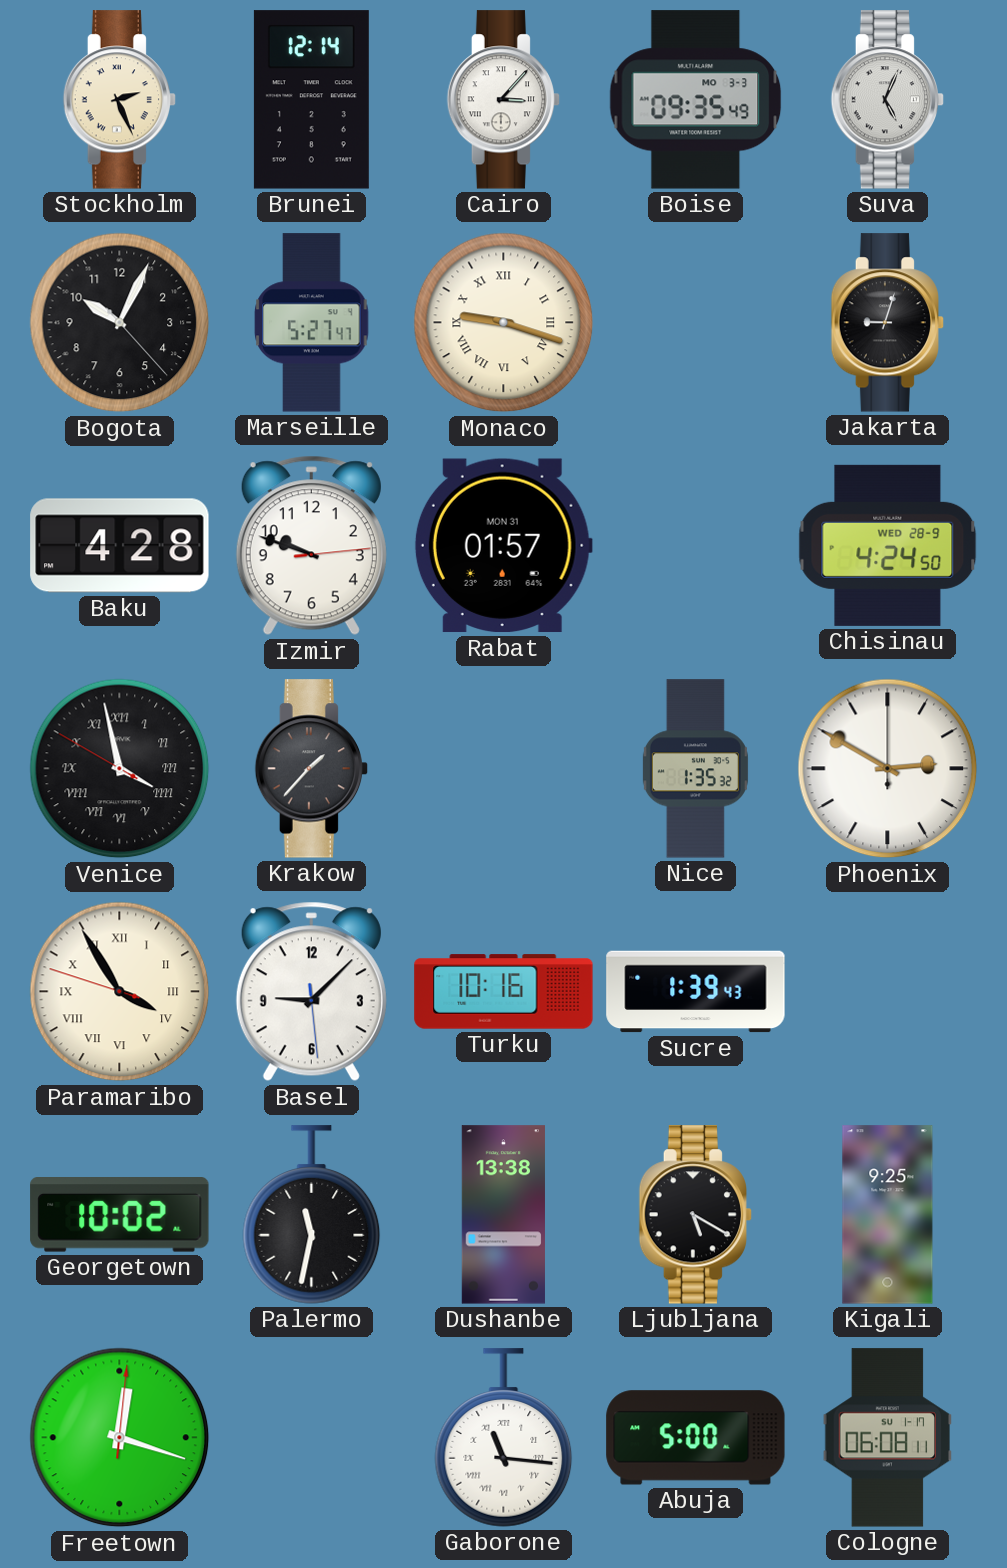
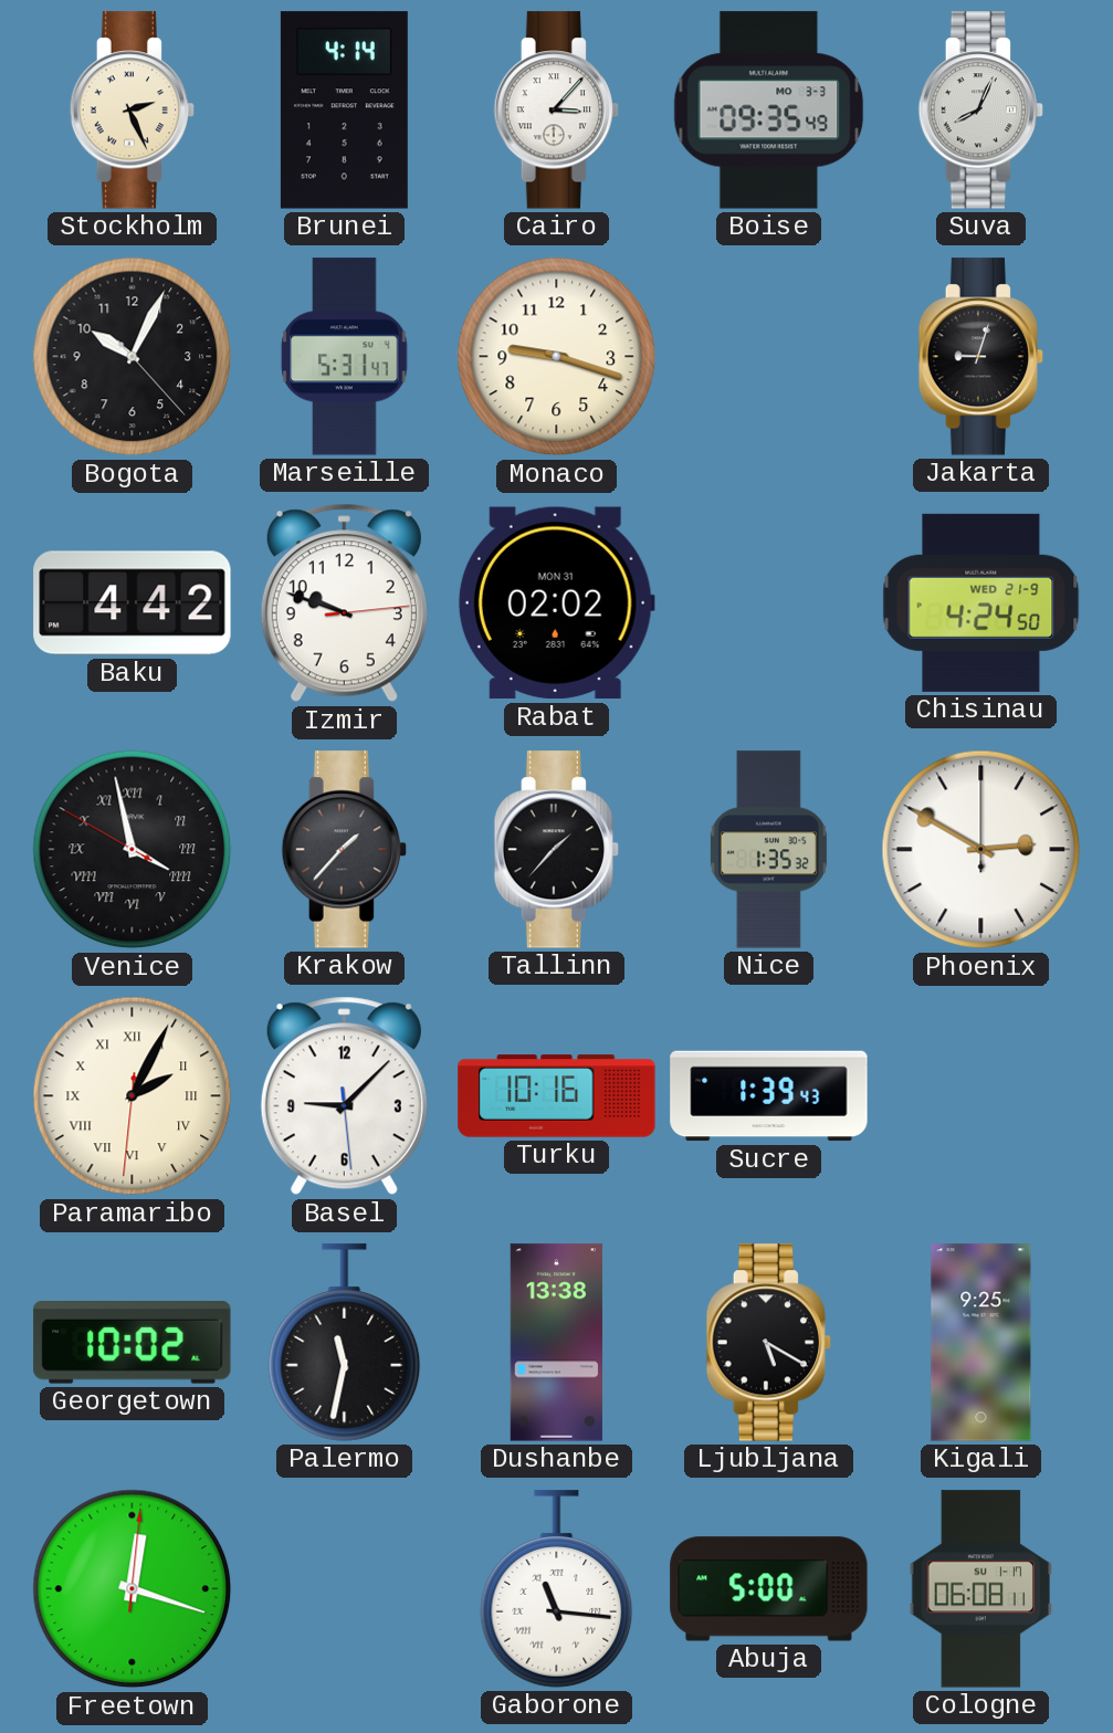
Brunei: 12:14 -> 4:14 (344, 111)
Suva: 5:04 -> 8:04 (981, 111)
Marseille: 5:27 -> 5:31 (345, 357)
Monaco numerals: Roman -> Arabic (557, 357)
Baku: 4:28 -> 4:42 (133, 603)
Rabat: 01:57 -> 02:02 (556, 603)
Chisinau date: WED 28-9 -> WED 21-9 (981, 602)
Tallinn: none -> 1:37 (557, 850)
Paramaribo: 3:54 -> 2:04 (133, 1096)
